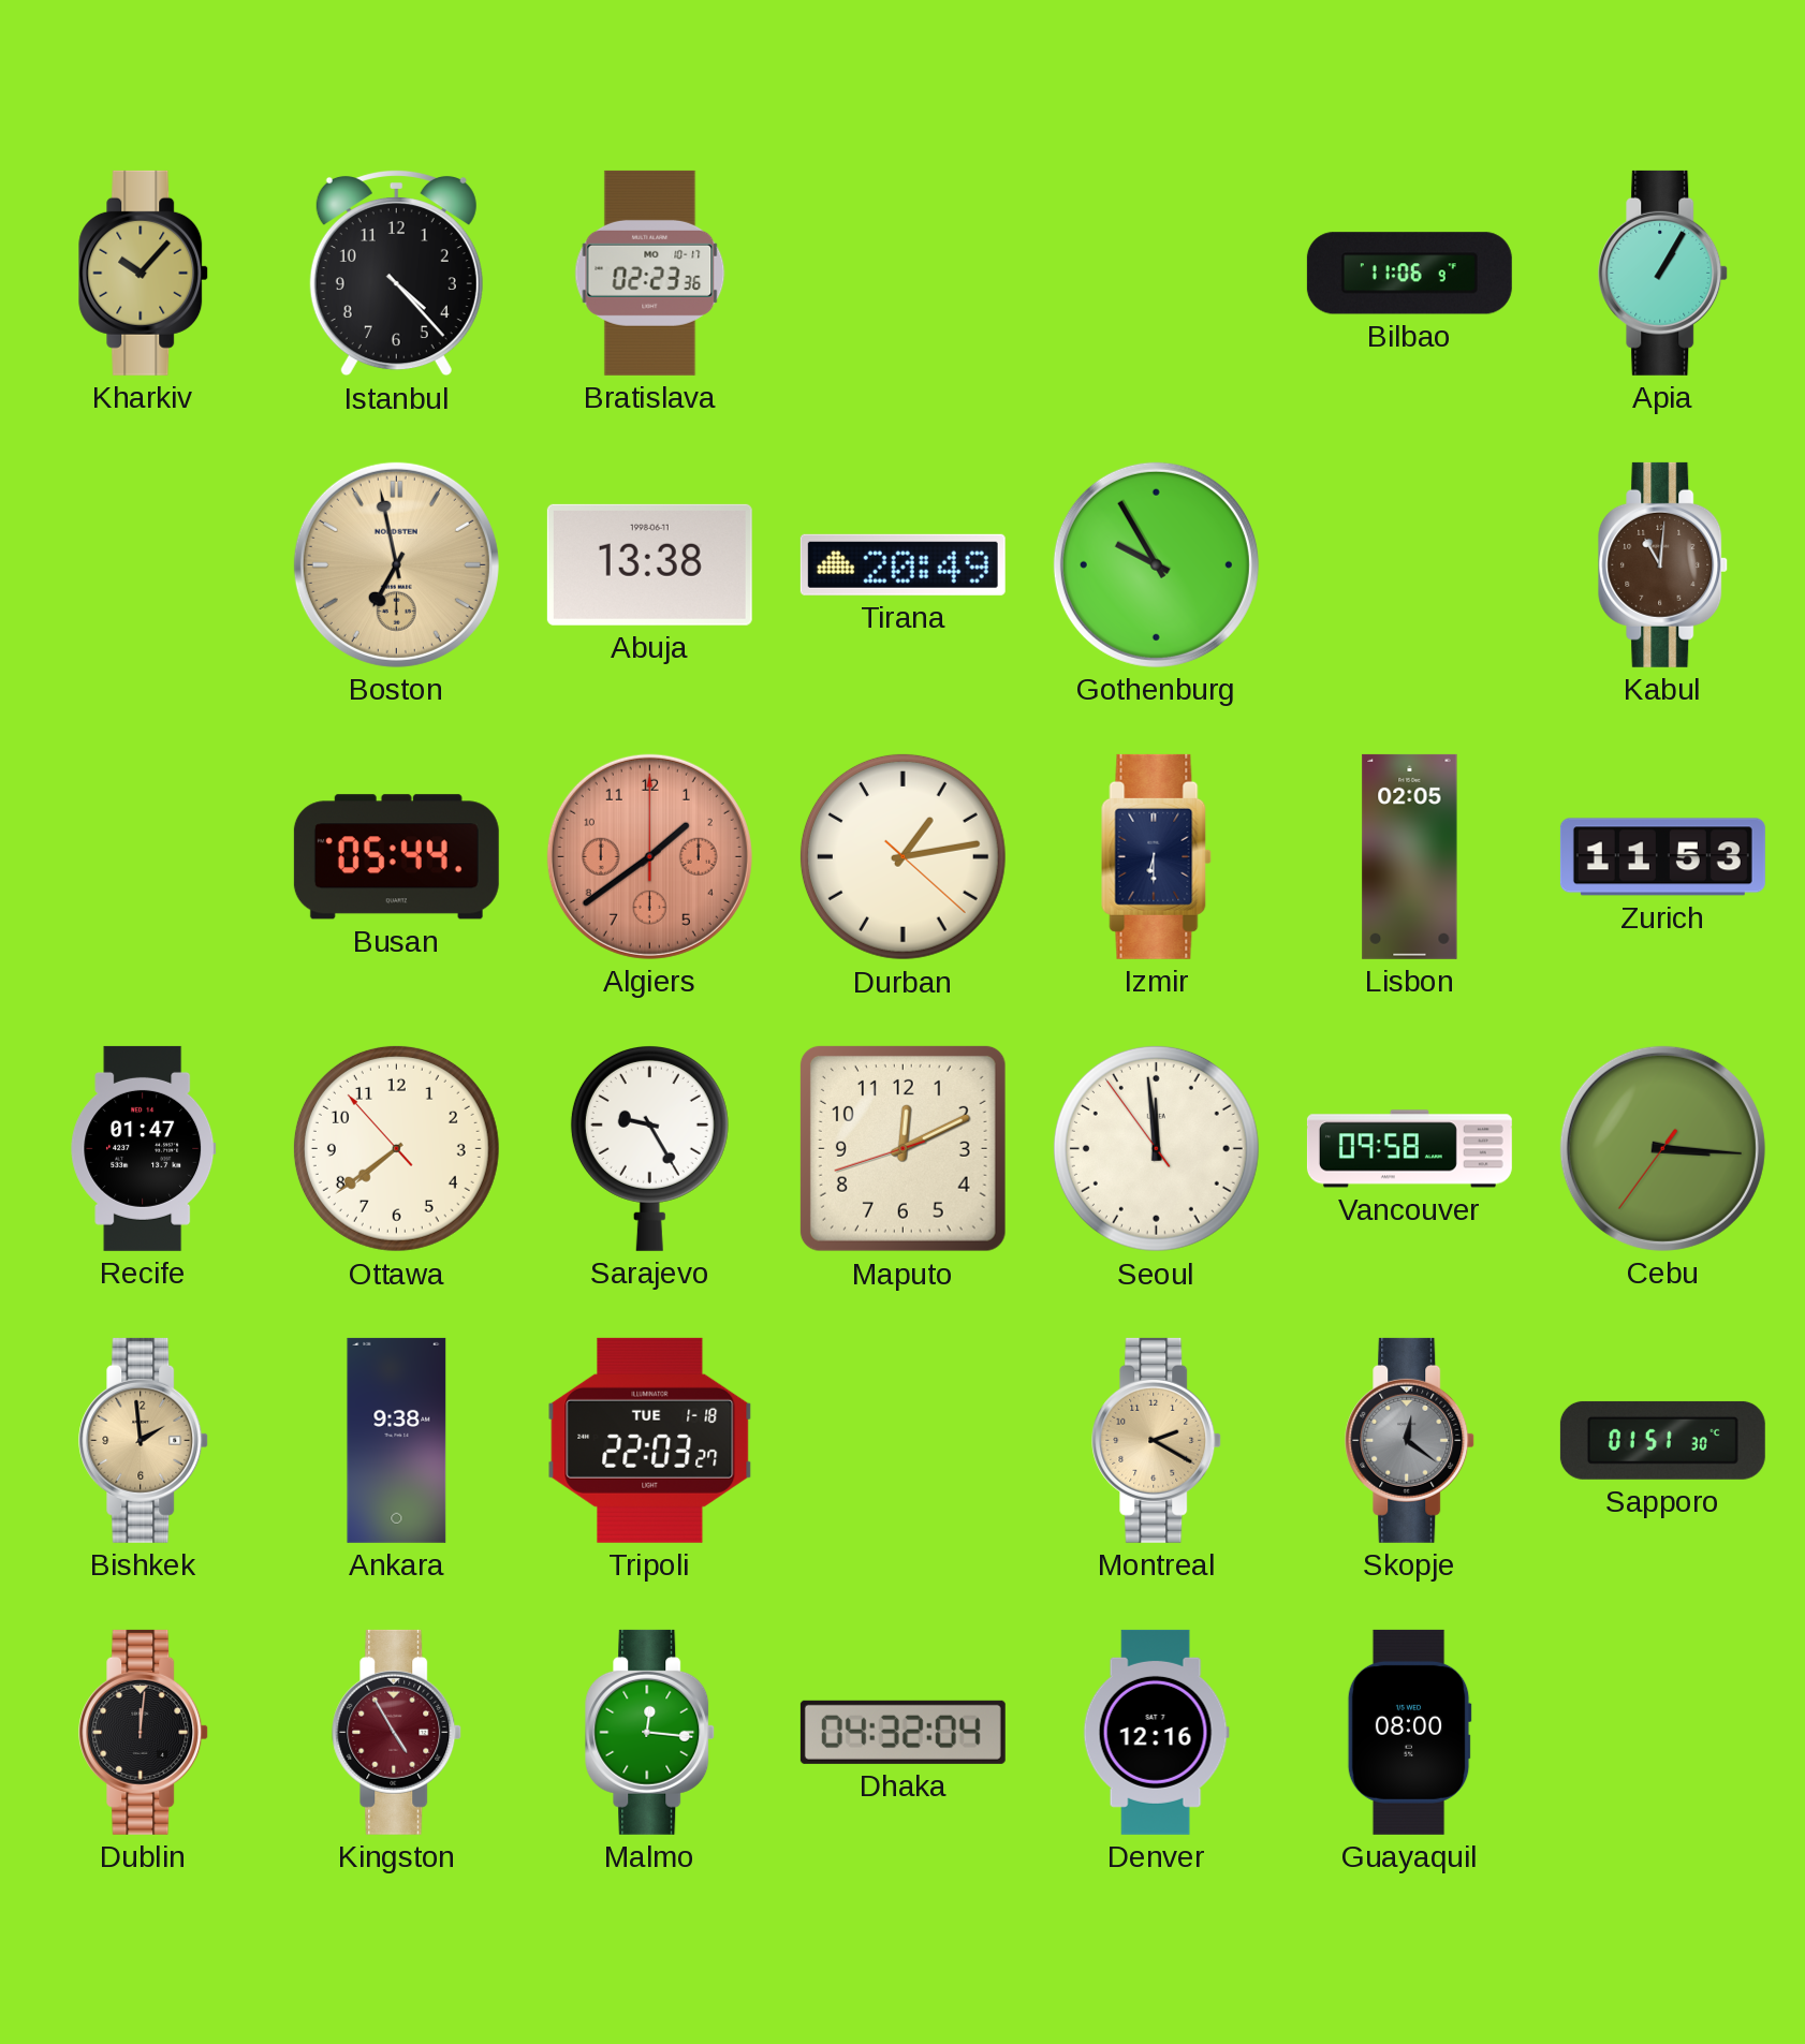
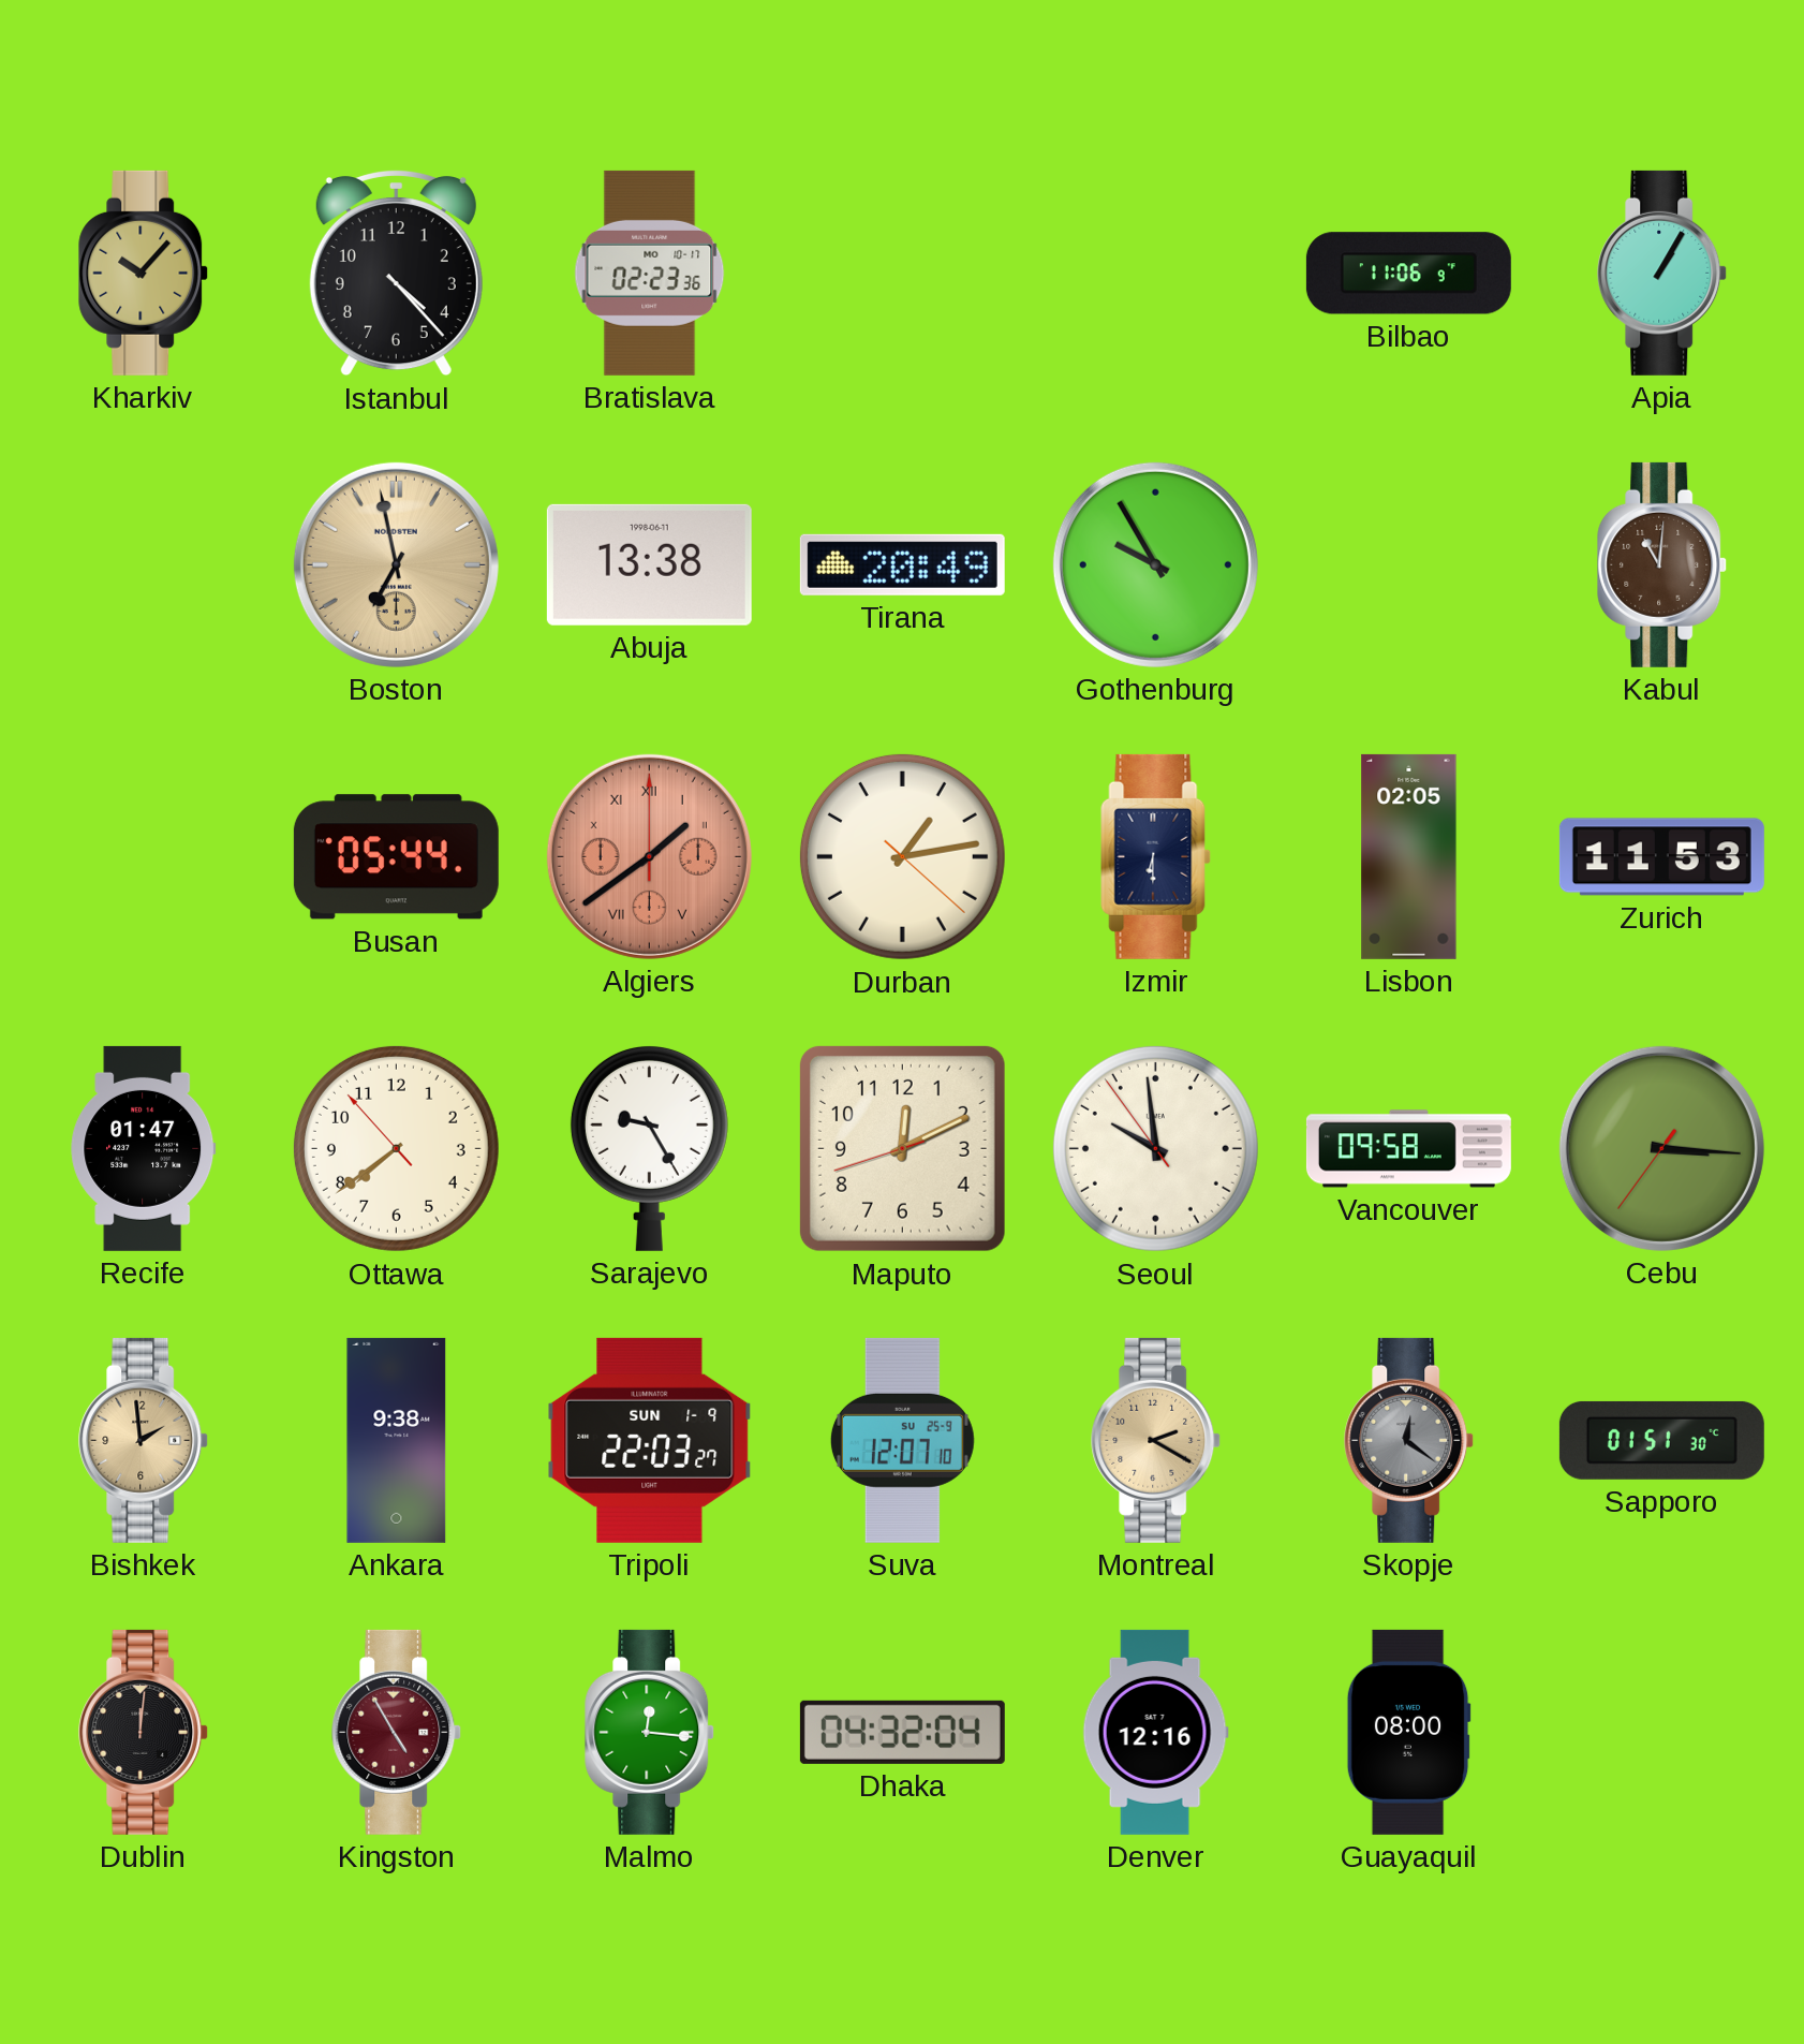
Algiers numerals: Arabic -> Roman (649, 856)
Seoul: 11:58 -> 9:58 (1155, 1148)
Tripoli date: TUE 1-18 -> SUN 1-9 (650, 1440)
Suva: none -> 12:07 (902, 1440)
